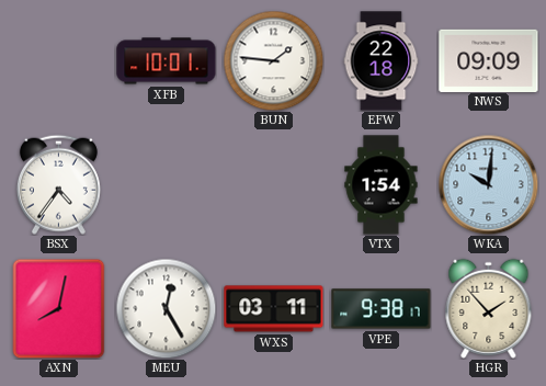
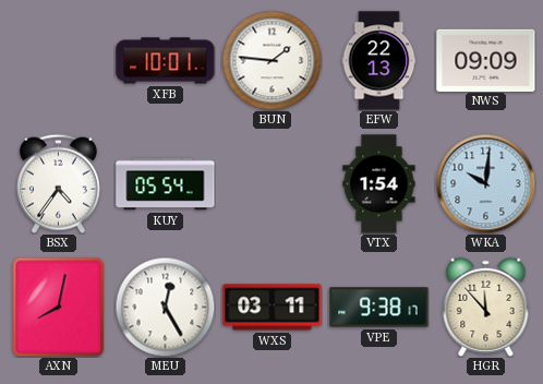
EFW: 22:18 -> 22:13 (379, 61)
KUY: none -> 05:54 (166, 184)
HGR: 1:53 -> 11:53 (486, 307)
